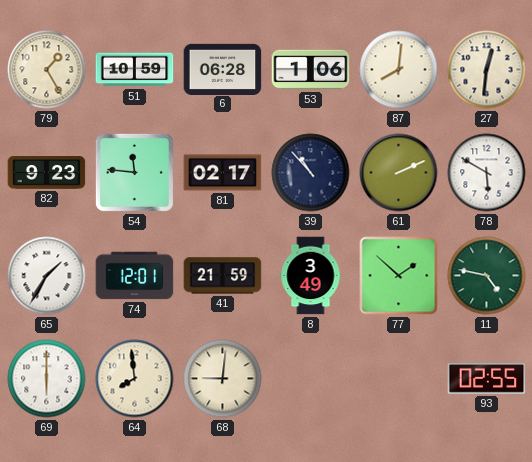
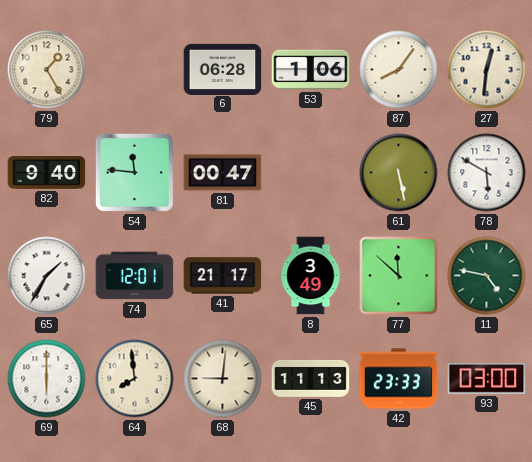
51: 10:59 -> none (135, 70)
87: 8:01 -> 8:06 (399, 70)
82: 9:23 -> 9:40 (47, 173)
81: 02:17 -> 00:47 (223, 173)
39: 10:53 -> none (311, 173)
61: 2:11 -> 5:28 (399, 173)
41: 21:59 -> 21:17 (223, 276)
77: 1:52 -> 11:52 (399, 276)
45: none -> 11:13 (311, 378)
42: none -> 23:33 (399, 379)
93: 02:55 -> 03:00 (487, 378)
